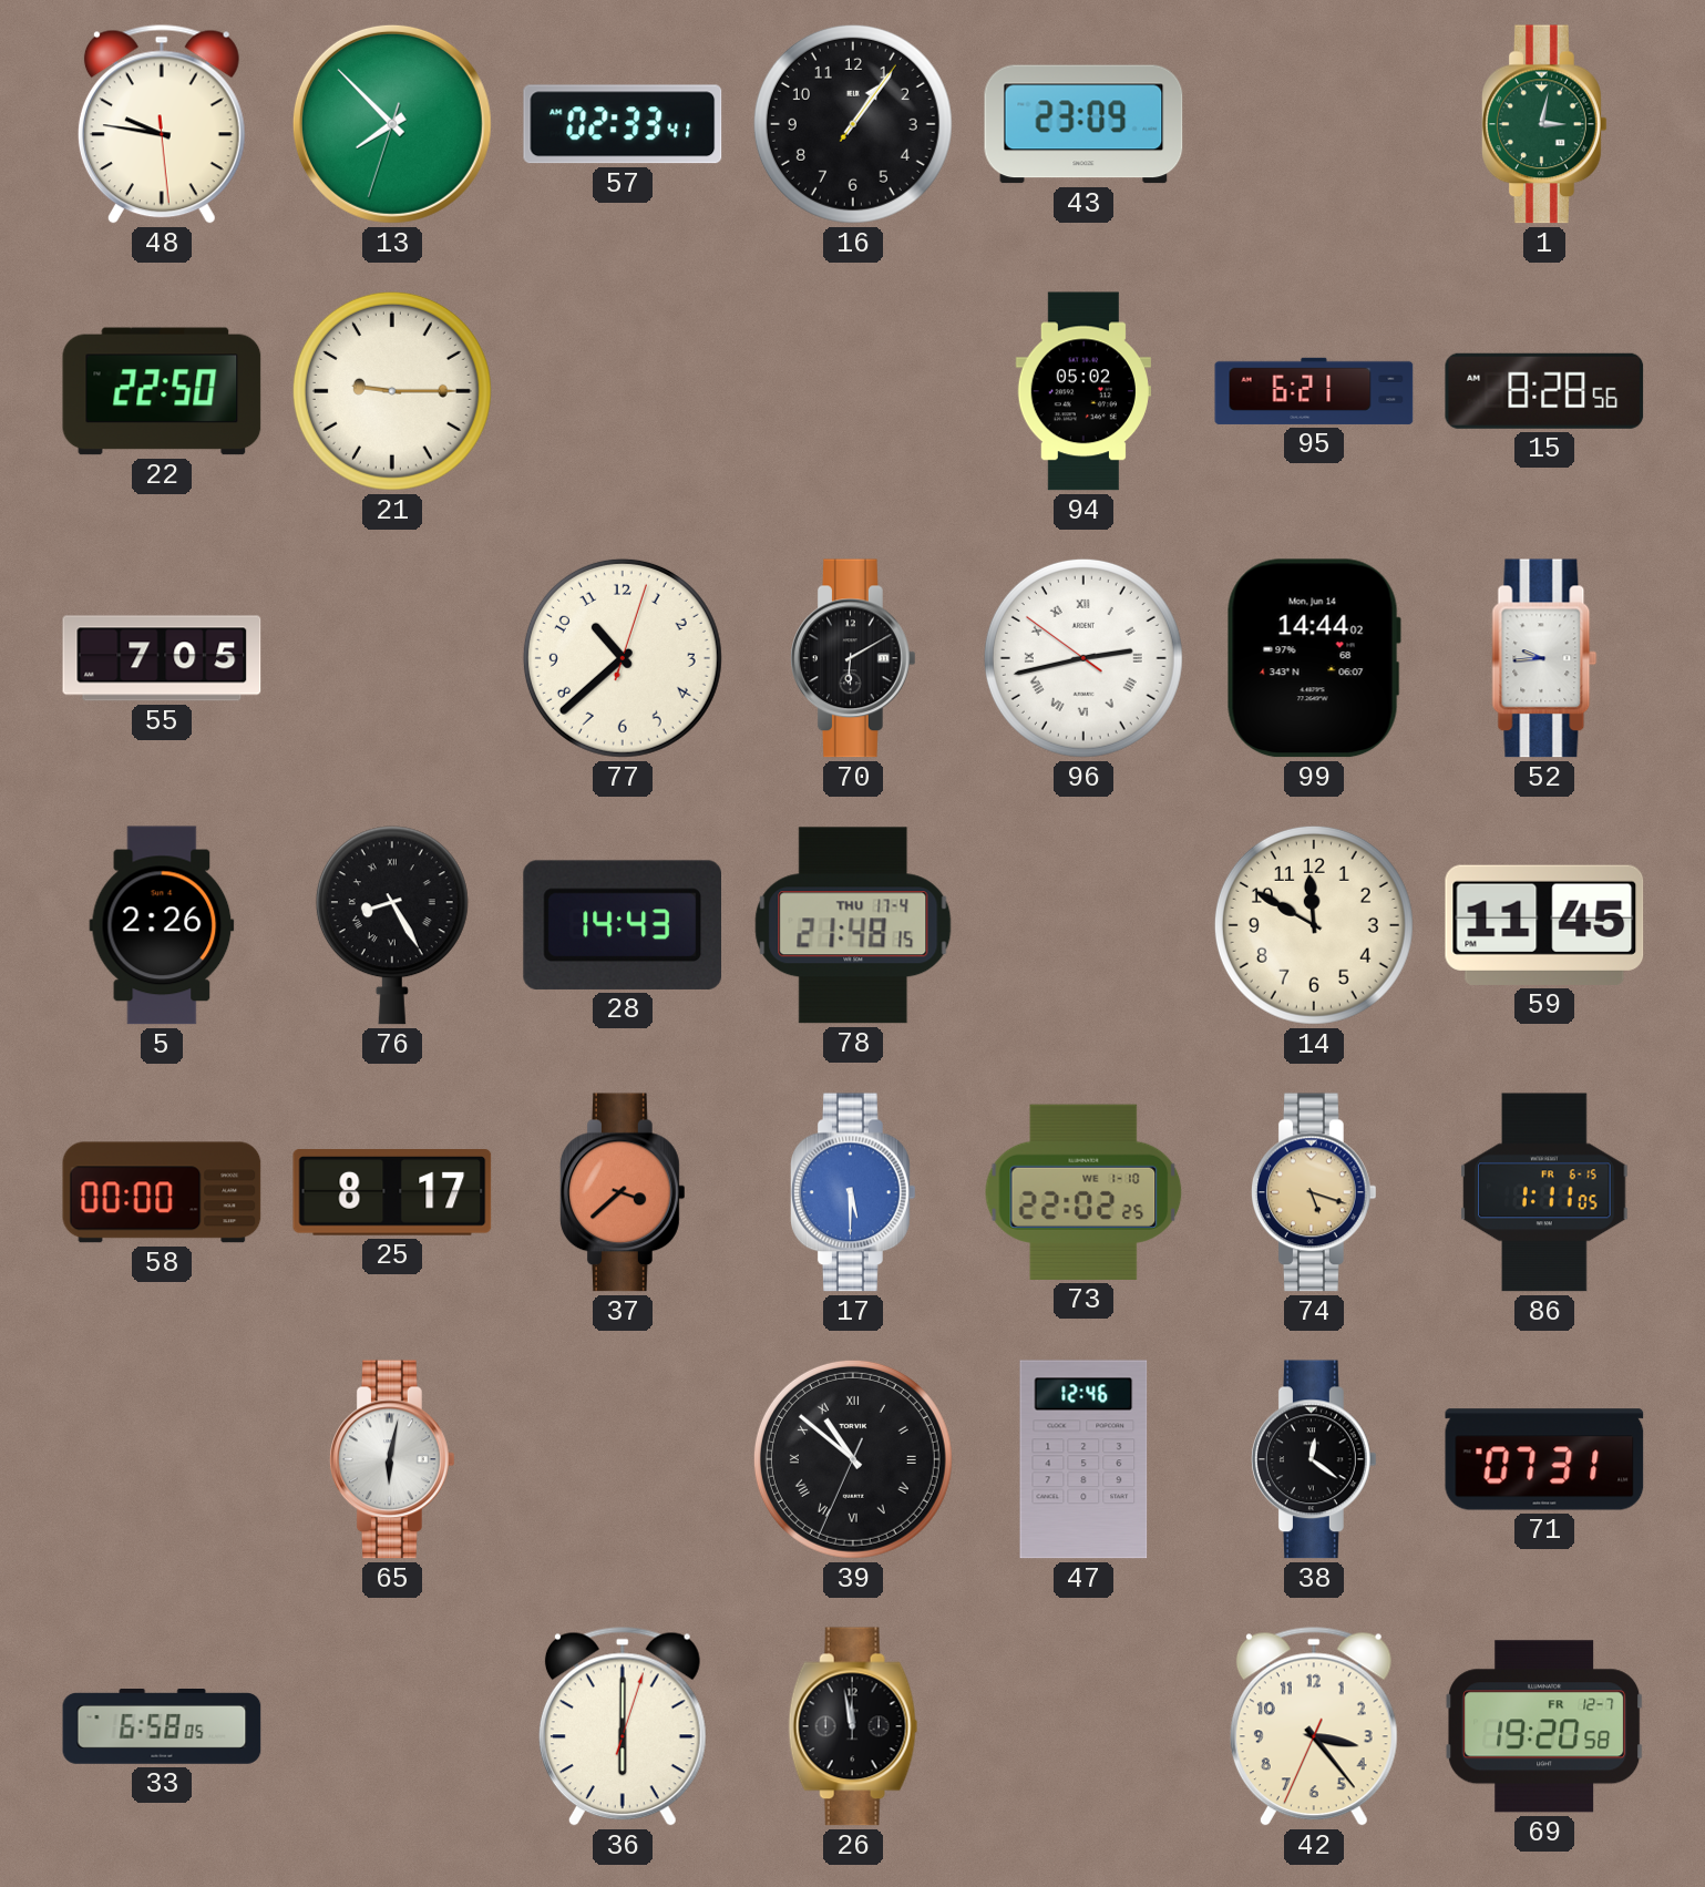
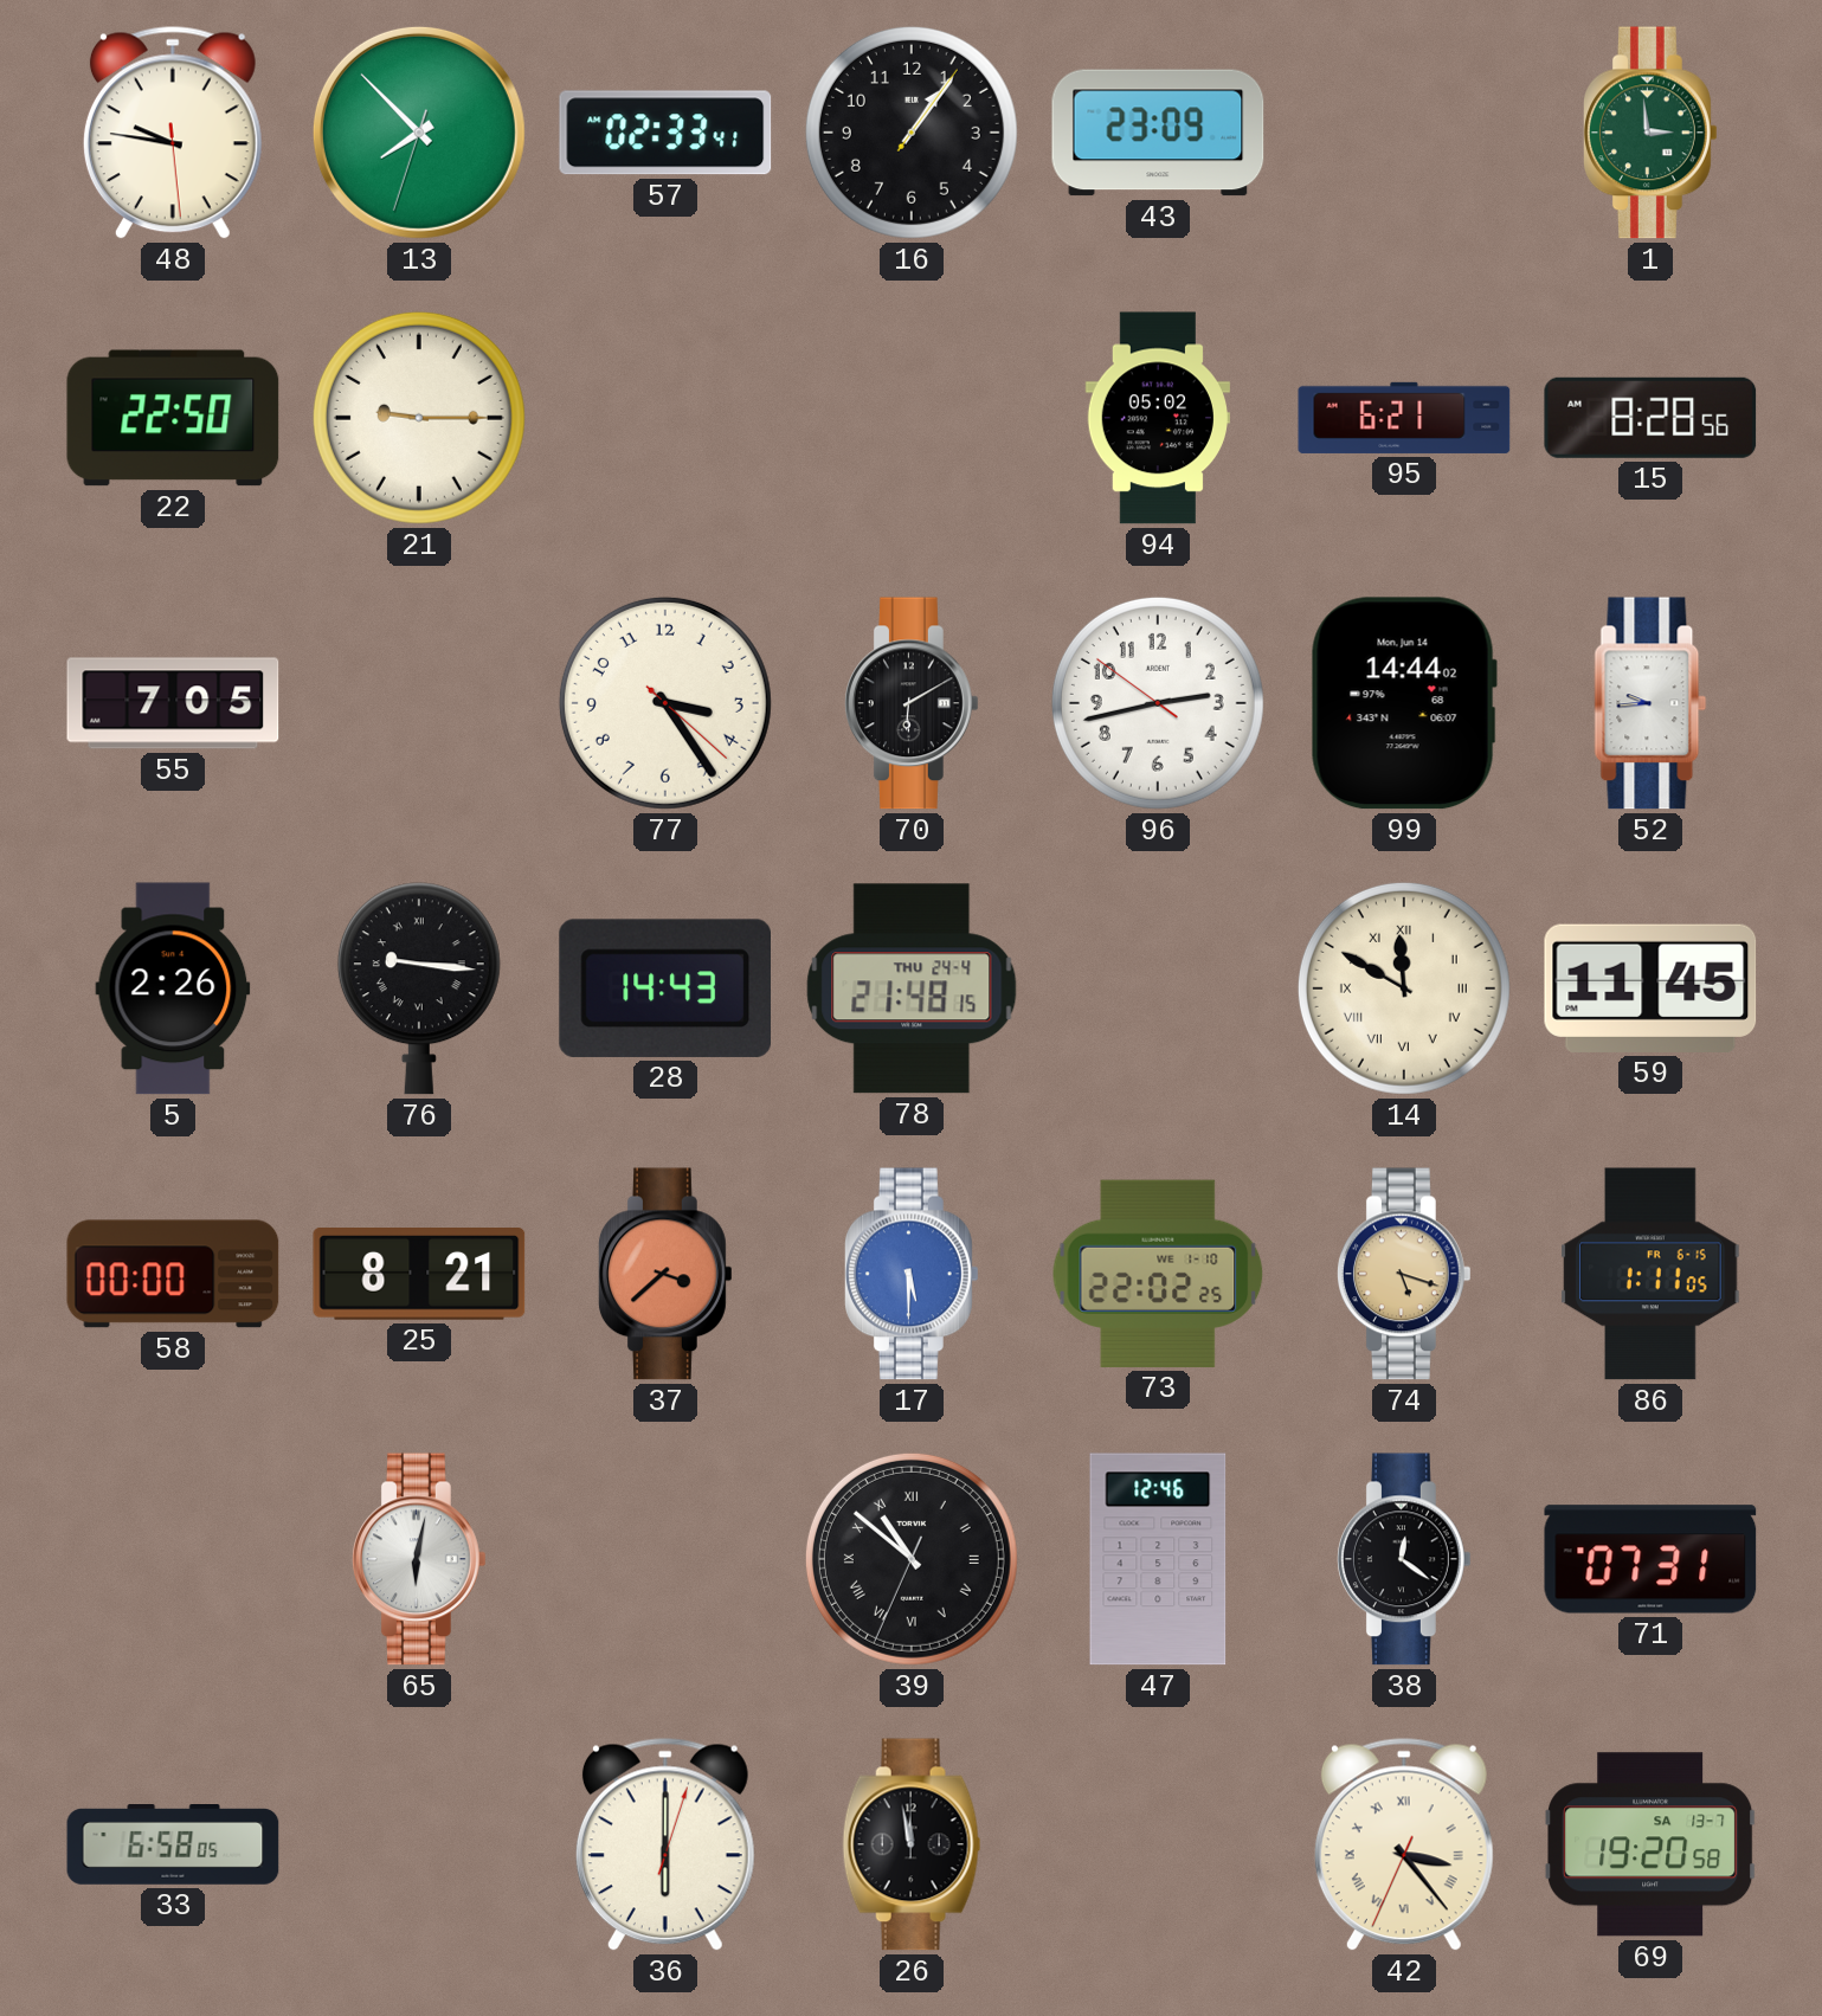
1: 3:02 -> 2:59 (1650, 133)
77: 10:38 -> 3:24 (665, 703)
96 numerals: Roman -> Arabic (1158, 703)
76: 8:25 -> 9:16 (419, 988)
78 date: THU 17-4 -> THU 24-4 (912, 988)
14 numerals: Arabic -> Roman (1404, 988)
25: 8:17 -> 8:21 (419, 1275)
42 numerals: Arabic -> Roman (1404, 1844)
69 date: FR 12-7 -> SA 13-7 (1652, 1844)
